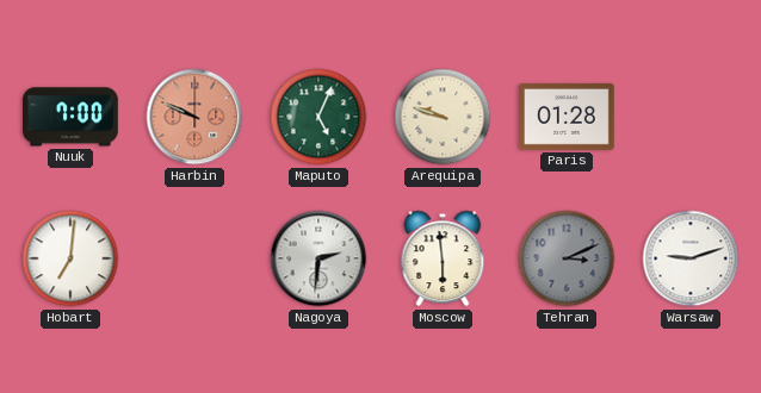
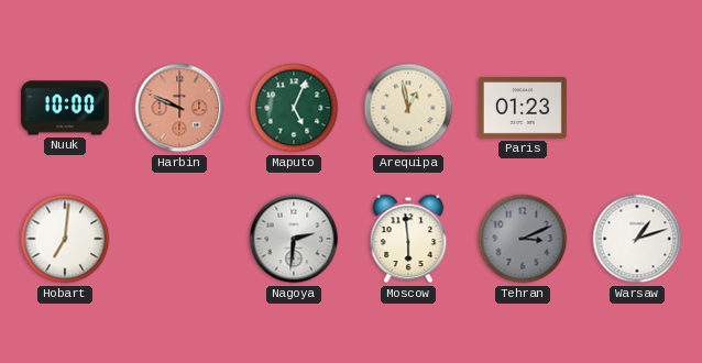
Nuuk: 7:00 -> 10:00 (66, 108)
Arequipa: 9:48 -> 12:58 (408, 108)
Paris: 01:28 -> 01:23 (524, 108)
Warsaw: 9:12 -> 1:12 (637, 239)
